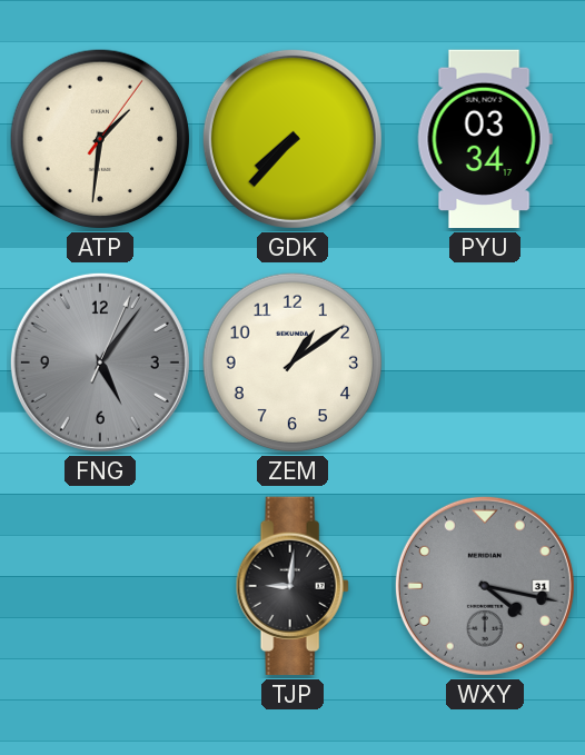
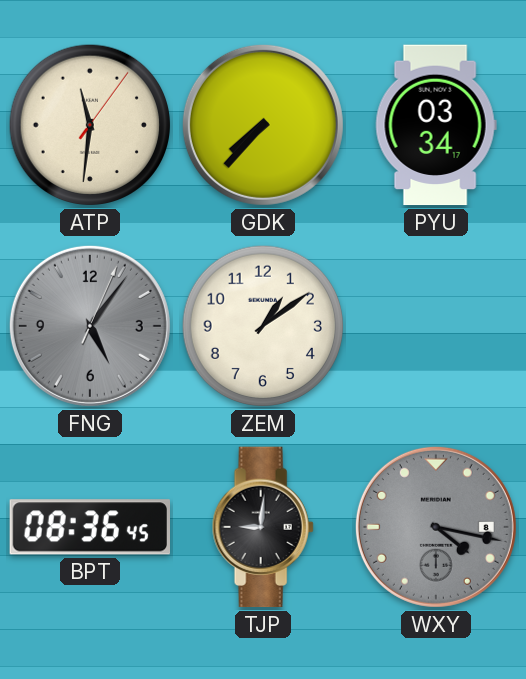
ATP: 1:31 -> 11:31 (90, 125)
BPT: none -> 08:36 (89, 527)
WXY date: 31 -> 8 (436, 527)
